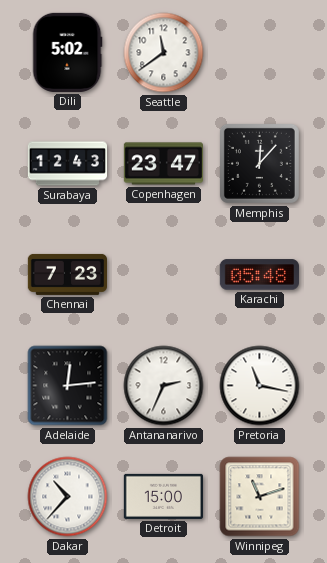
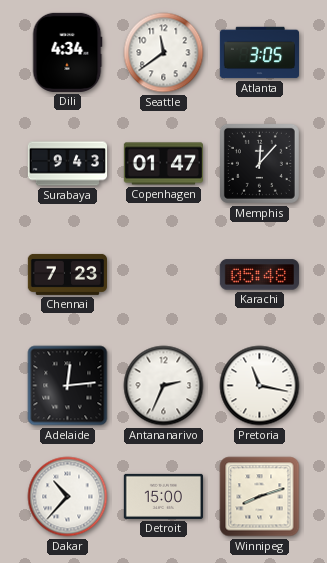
Dili: 5:02 -> 4:34 (67, 52)
Atlanta: none -> 3:05 (259, 53)
Surabaya: 12:43 -> 9:43 (67, 164)
Copenhagen: 23:47 -> 01:47 (163, 164)
Winnipeg: 11:12 -> 8:12 (260, 497)
